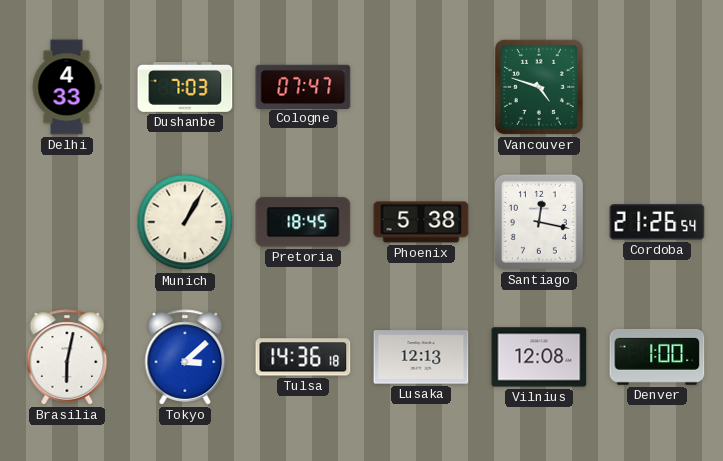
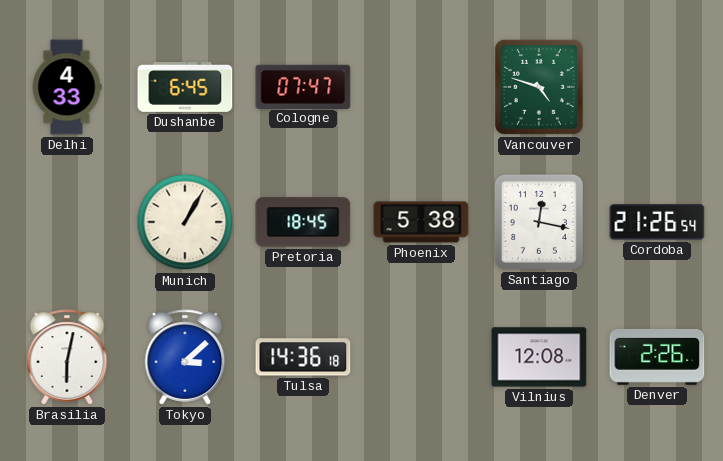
Dushanbe: 7:03 -> 6:45 (185, 88)
Lusaka: 12:13 -> none (421, 357)
Denver: 1:00 -> 2:26 (657, 357)
